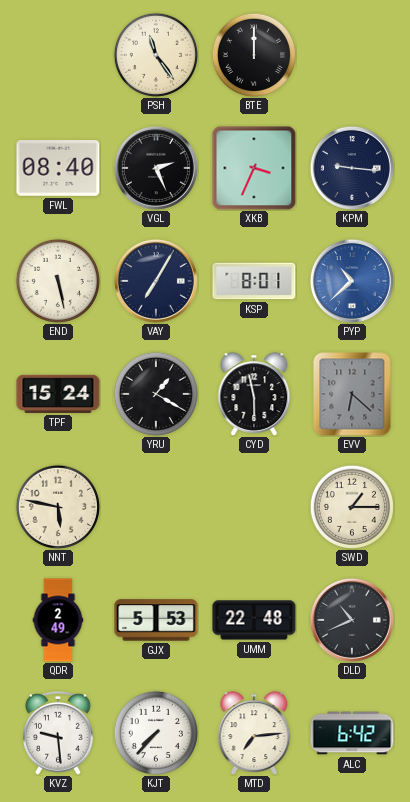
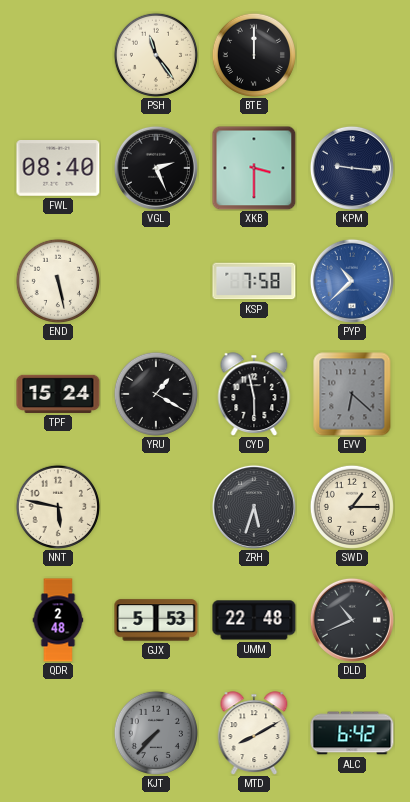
XKB: 3:34 -> 3:30 (254, 168)
VAY: 7:05 -> none (156, 281)
KSP: 8:01 -> 7:58 (254, 281)
ZRH: none -> 5:33 (254, 507)
QDR: 2:49 -> 2:48 (58, 620)
KVZ: 9:29 -> none (59, 733)
KJT dial: white -> grey (156, 733)
MTD: 7:14 -> 8:10 (254, 733)
